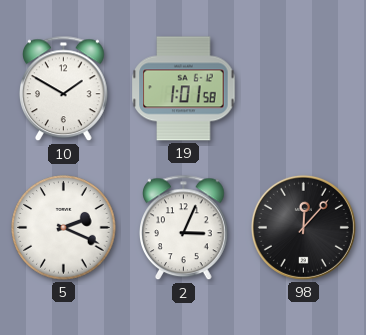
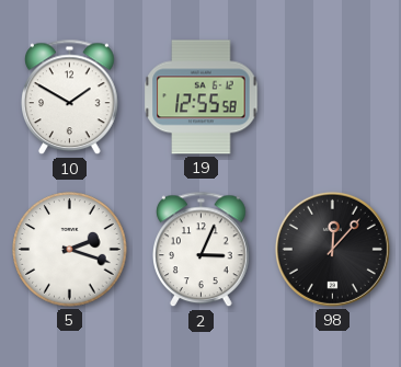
19: 1:01 -> 12:55 (202, 98)
5: 2:19 -> 2:18 (70, 250)
